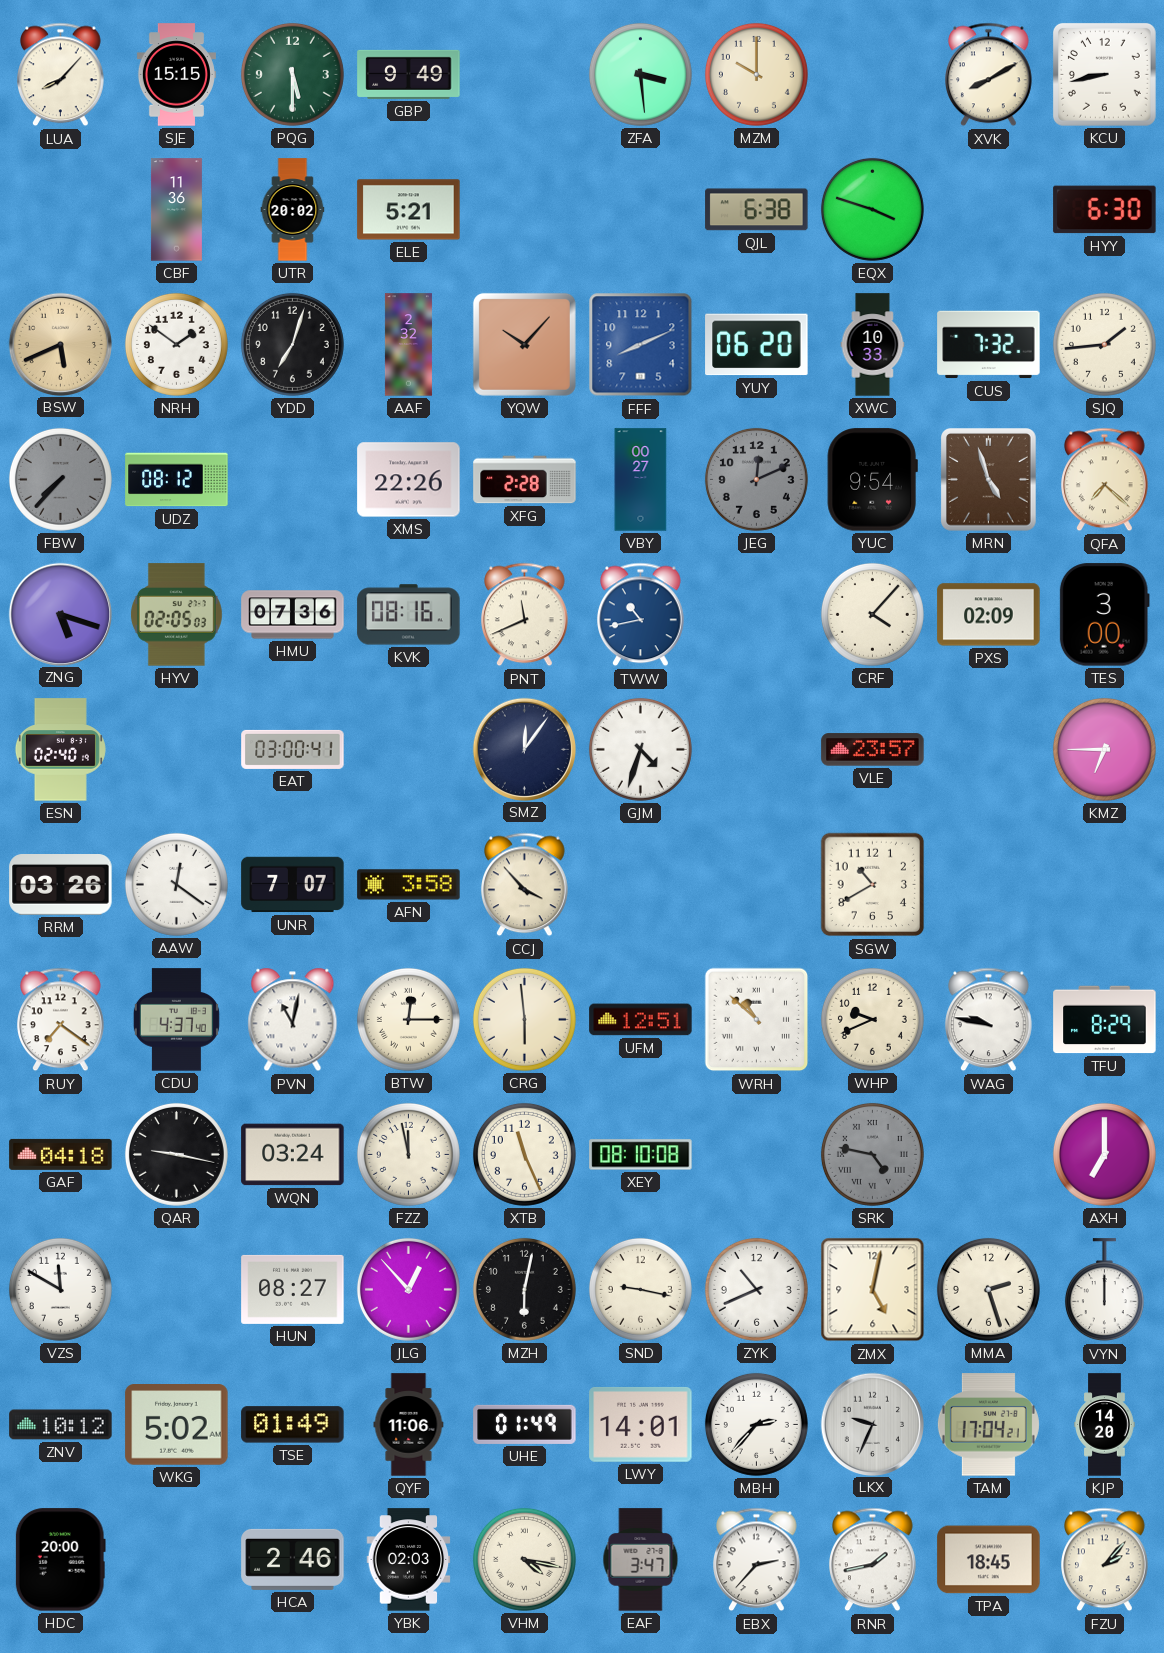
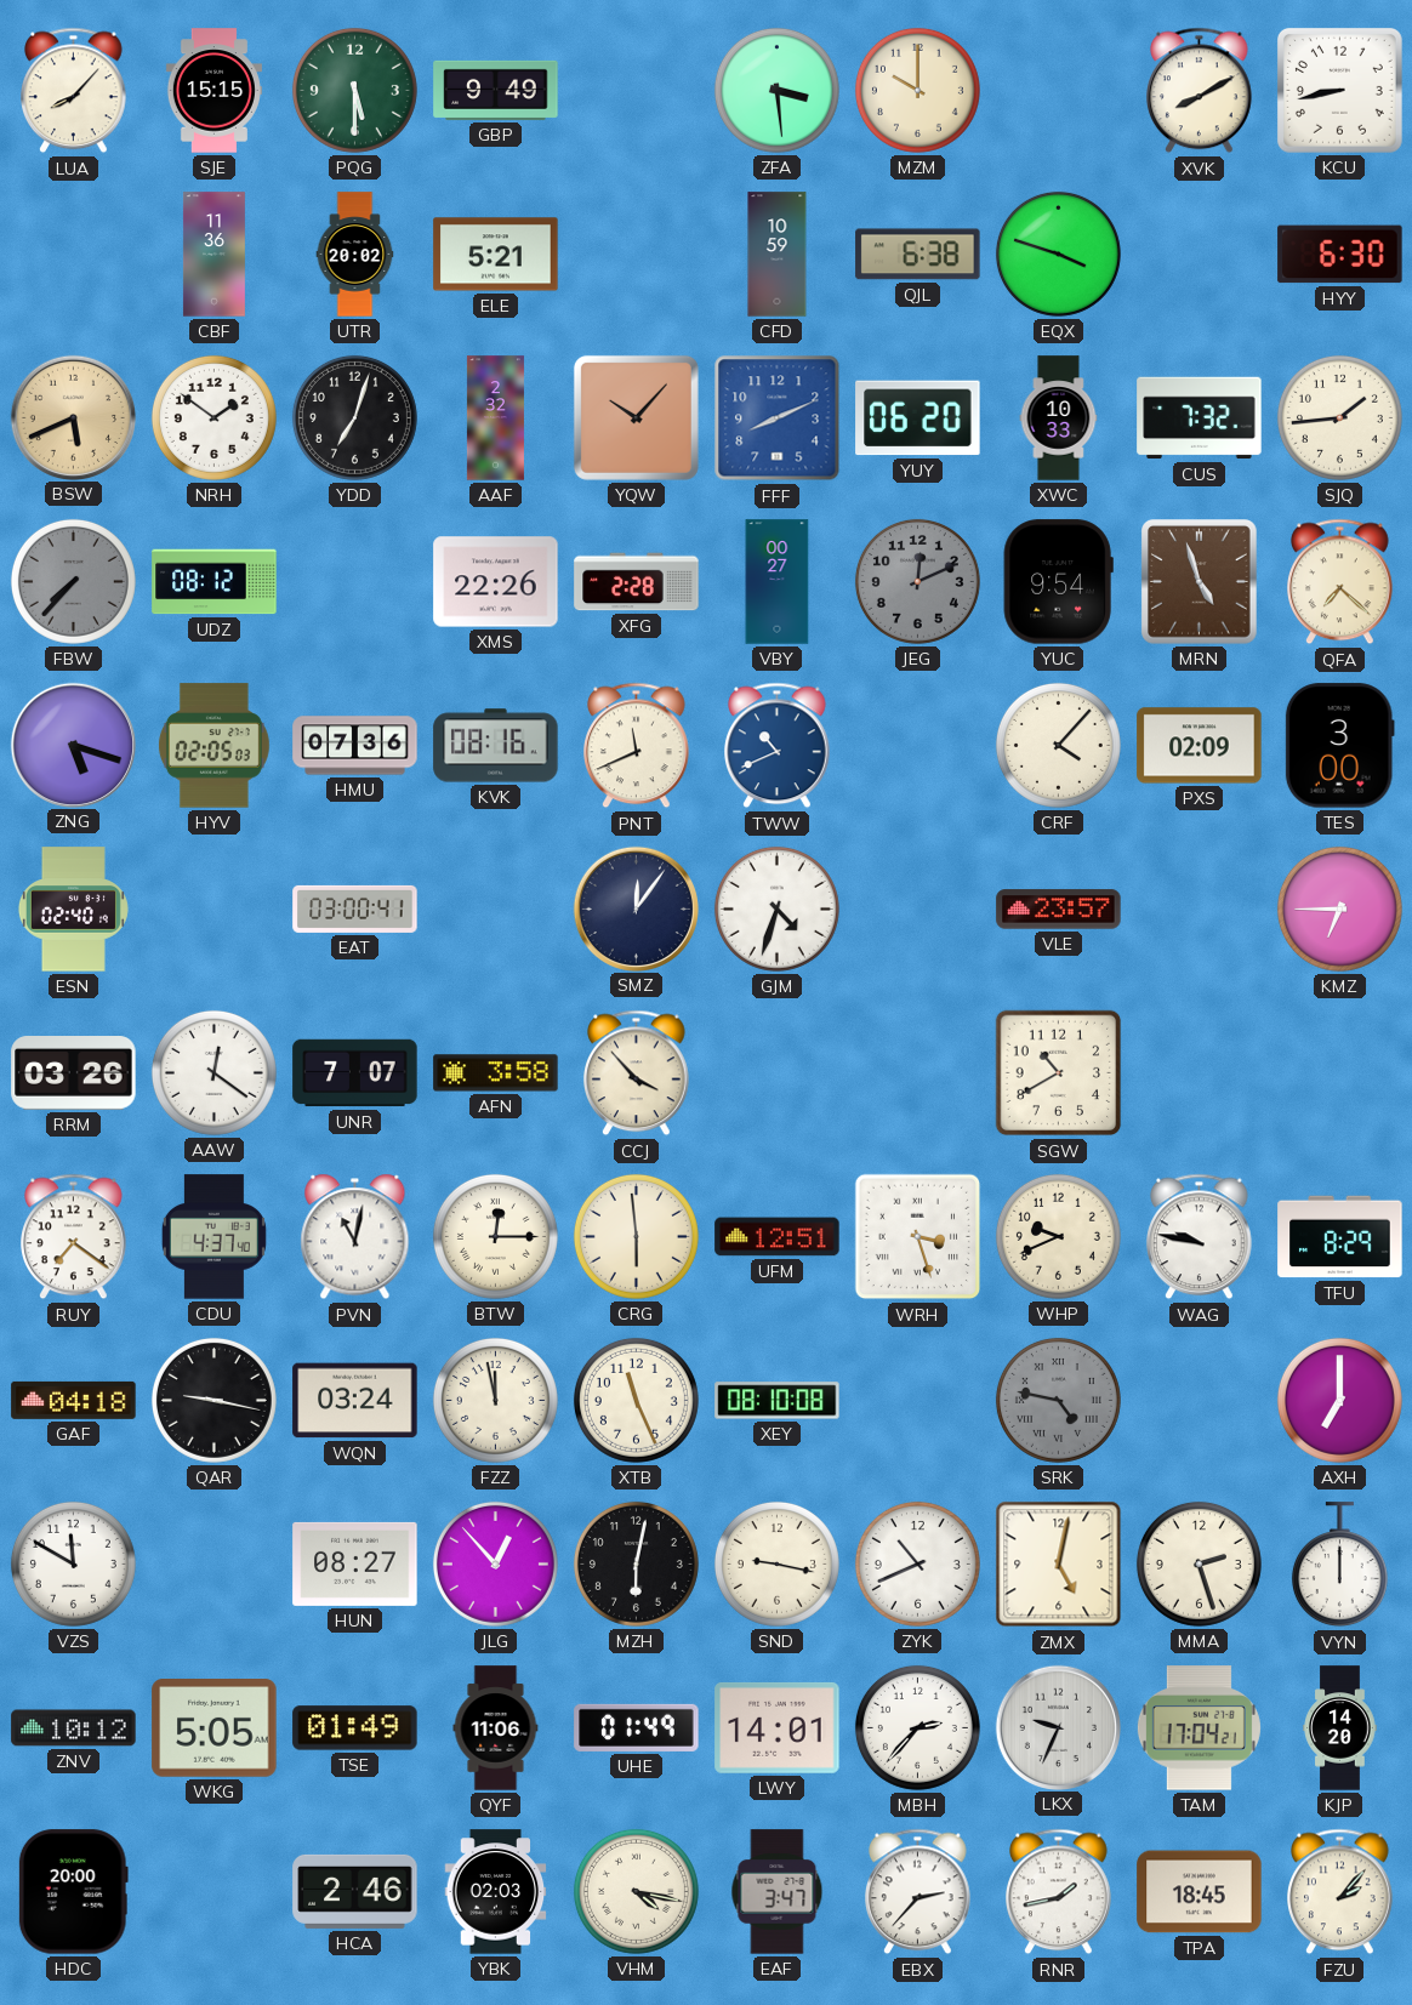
CFD: none -> 10:59 (778, 255)
TWW: 10:43 -> 10:41 (778, 746)
WRH: 10:52 -> 3:27 (918, 1237)
WKG: 5:02 -> 5:05 (215, 1728)
